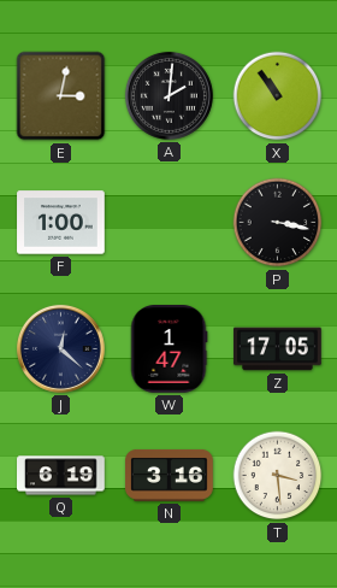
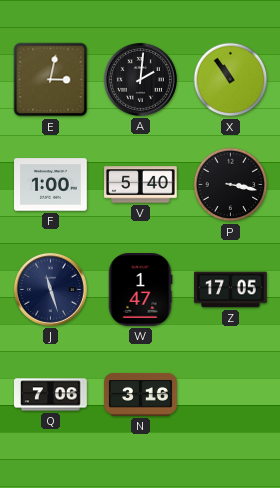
V: none -> 5:40 (141, 185)
J: 12:22 -> 11:27 (50, 289)
Q: 6:19 -> 7:06 (51, 395)
T: 3:29 -> none (278, 476)
